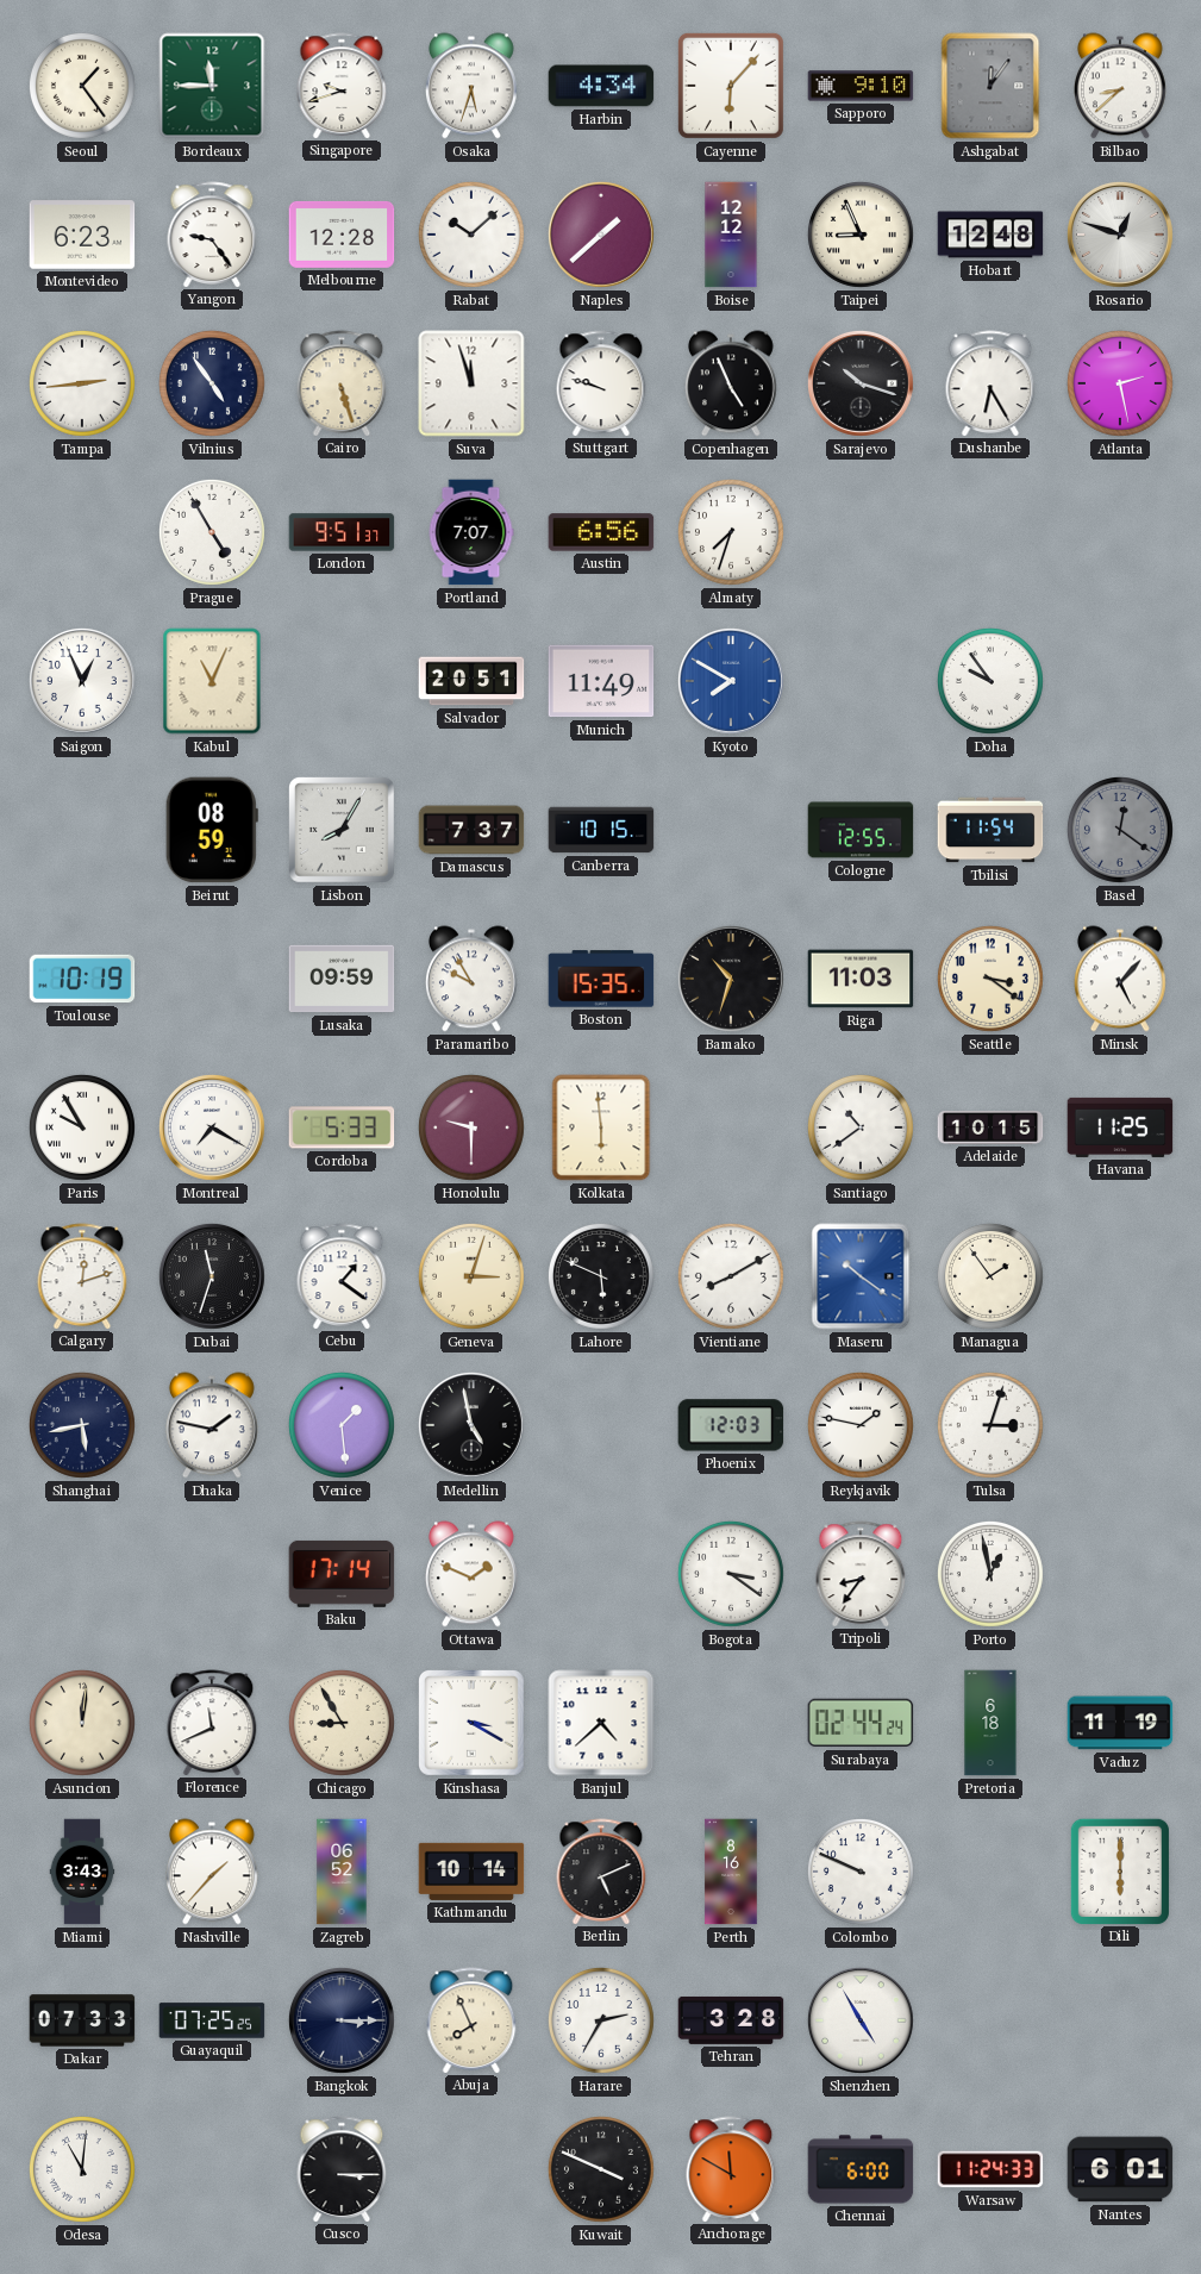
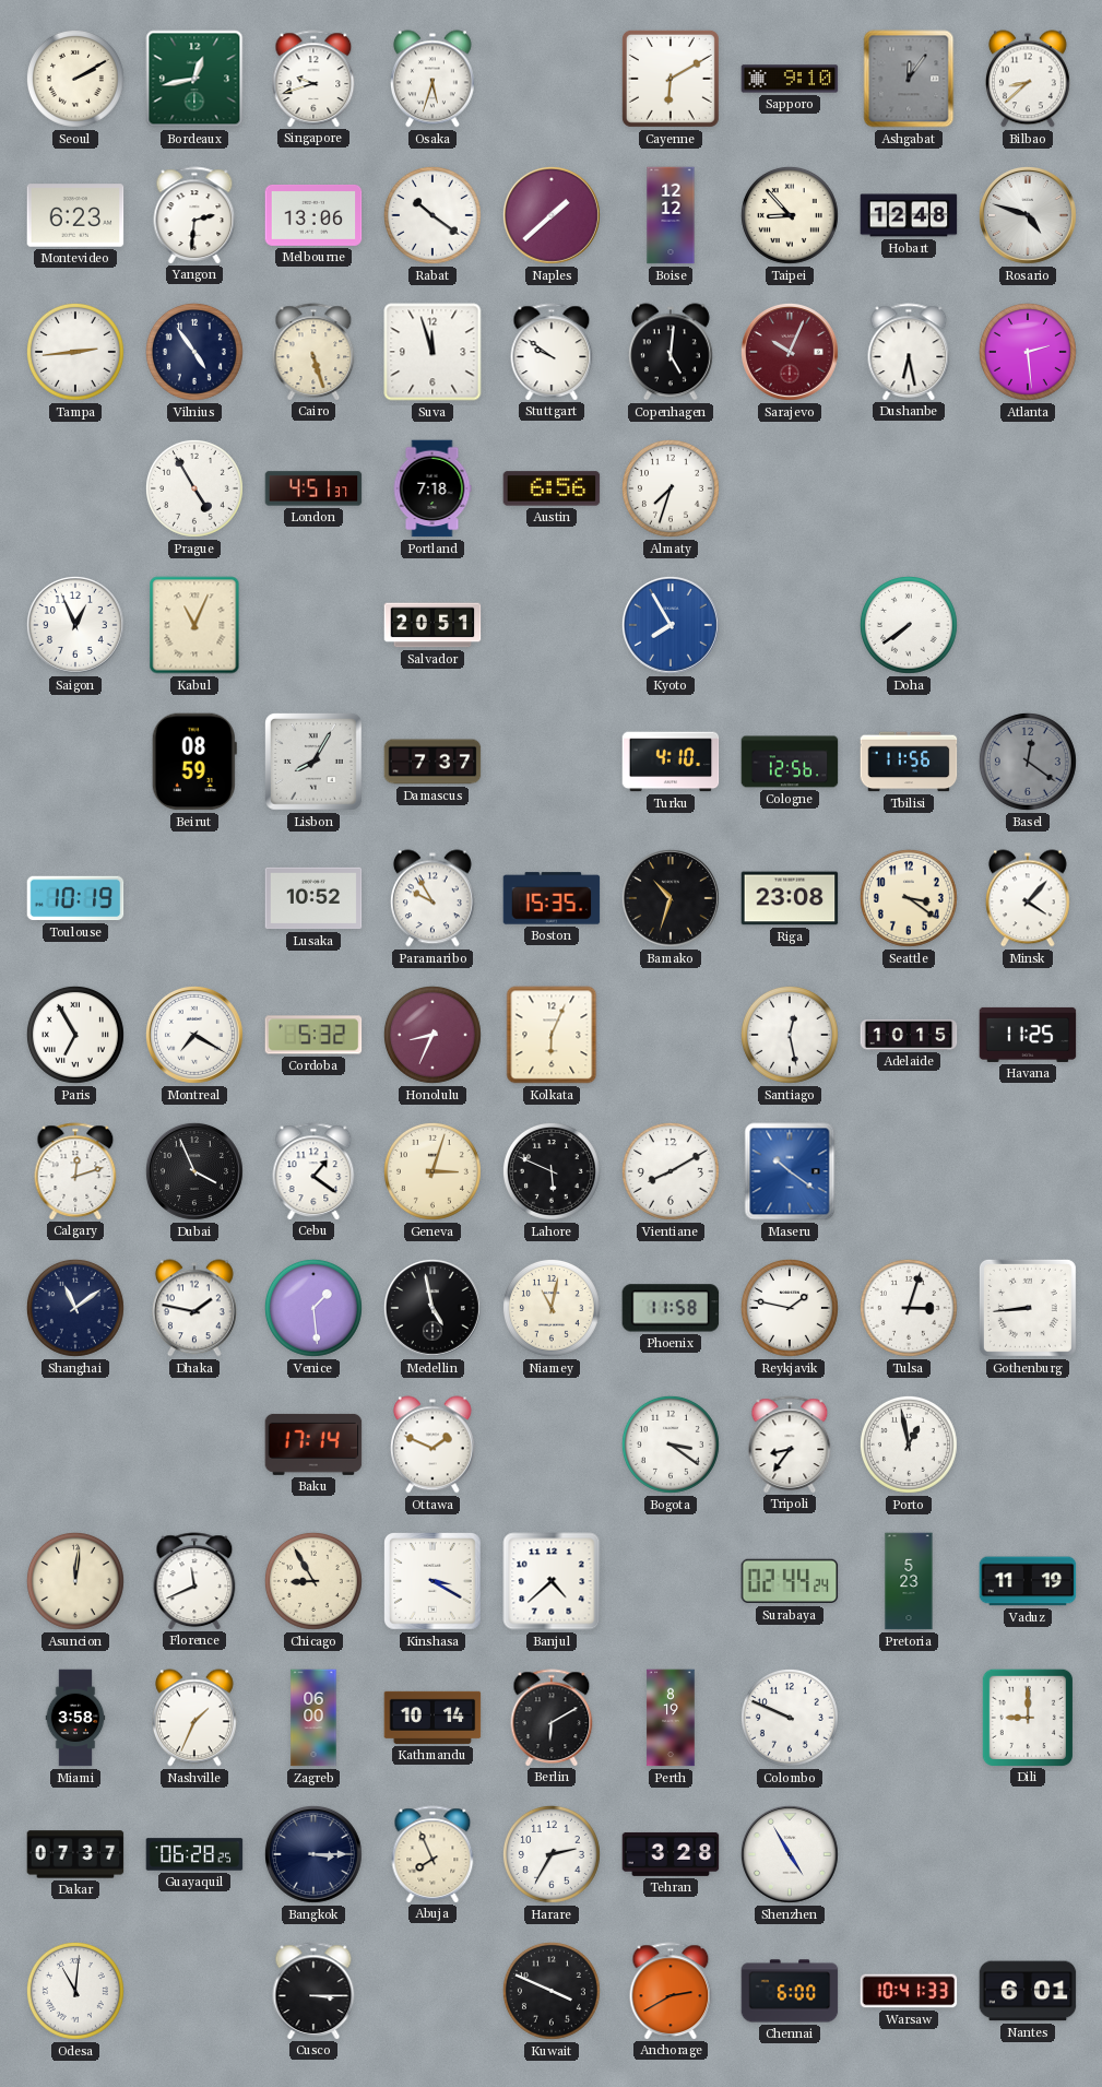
Seoul: 1:24 -> 2:10 (75, 79)
Bordeaux: 11:45 -> 12:43 (194, 79)
Harbin: 4:34 -> none (601, 86)
Cayenne: 6:07 -> 6:10 (671, 79)
Yangon: 9:24 -> 2:31 (194, 215)
Melbourne: 12:28 -> 13:06 (313, 215)
Rabat: 10:08 -> 10:21 (432, 215)
Taipei: 8:56 -> 8:53 (790, 215)
Rosario: 12:48 -> 4:48 (1028, 215)
Stuttgart: 9:48 -> 9:51 (552, 352)
Copenhagen: 4:56 -> 5:01 (671, 352)
Sarajevo: 10:18 -> 10:04 (790, 352)
Sarajevo dial: black -> burgundy (790, 352)
Dushanbe: 6:25 -> 6:28 (909, 352)
Atlanta: 2:28 -> 2:29 (1028, 352)
London: 9:51 -> 4:51 (313, 488)
Portland: 7:07 -> 7:18 (432, 488)
Munich: 11:49 -> none (601, 681)
Kyoto: 7:50 -> 7:55 (671, 625)
Doha: 9:54 -> 7:39 (909, 625)
Canberra: 10:15 -> none (601, 830)
Turku: none -> 4:10 (671, 762)
Cologne: 12:55 -> 12:56 (790, 762)
Tbilisi: 11:54 -> 11:56 (909, 762)
Lusaka: 09:59 -> 10:52 (313, 898)
Riga: 11:03 -> 23:08 (790, 898)
Minsk: 5:07 -> 4:07 (1028, 898)
Paris: 9:55 -> 6:55 (75, 1035)
Cordoba: 5:33 -> 5:32 (313, 1035)
Honolulu: 9:30 -> 8:34 (432, 1035)
Kolkata: 5:59 -> 6:04 (552, 1035)
Santiago: 10:39 -> 12:28 (790, 1035)
Dubai: 11:33 -> 3:56 (194, 1171)
Managua: 1:54 -> none (990, 1276)
Shanghai: 5:43 -> 11:09 (75, 1308)
Niamey: none -> 11:02 (552, 1308)
Phoenix: 12:03 -> 11:58 (671, 1308)
Gothenburg: none -> 8:44 (1028, 1308)
Pretoria: 6:18 -> 5:23 (909, 1581)
Miami: 3:43 -> 3:58 (75, 1718)
Nashville: 1:37 -> 1:34 (194, 1718)
Zagreb: 06:52 -> 06:00 (313, 1718)
Berlin: 5:11 -> 6:10 (552, 1718)
Perth: 8:16 -> 8:19 (671, 1718)
Dili: 6:00 -> 9:00 (1027, 1717)
Dakar: 07:33 -> 07:37 (75, 1854)
Guayaquil: 07:25 -> 06:28 (194, 1854)
Anchorage: 11:50 -> 2:40 (671, 1991)
Warsaw: 11:24 -> 10:41 (909, 1991)
